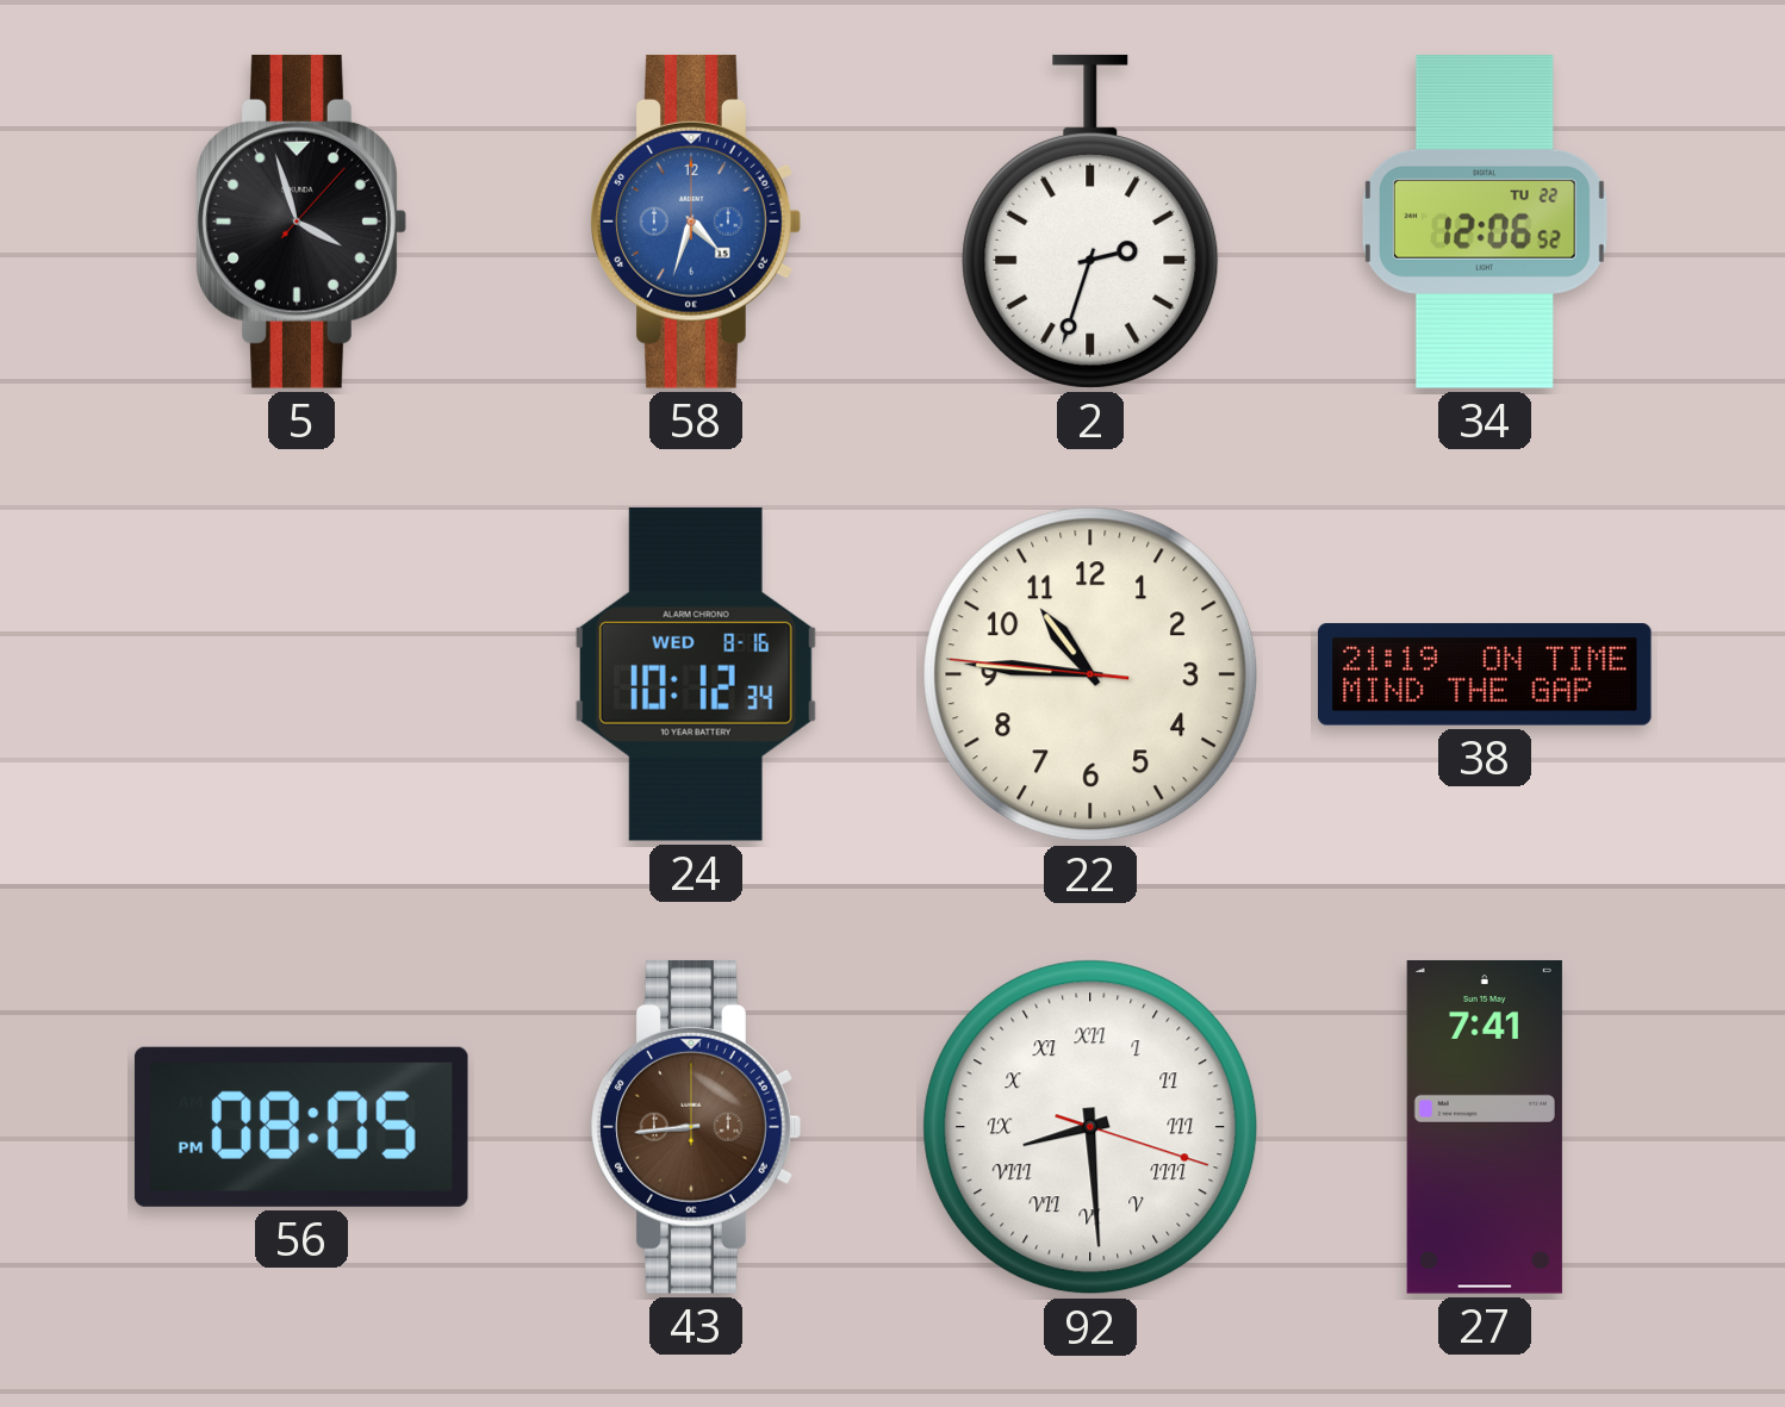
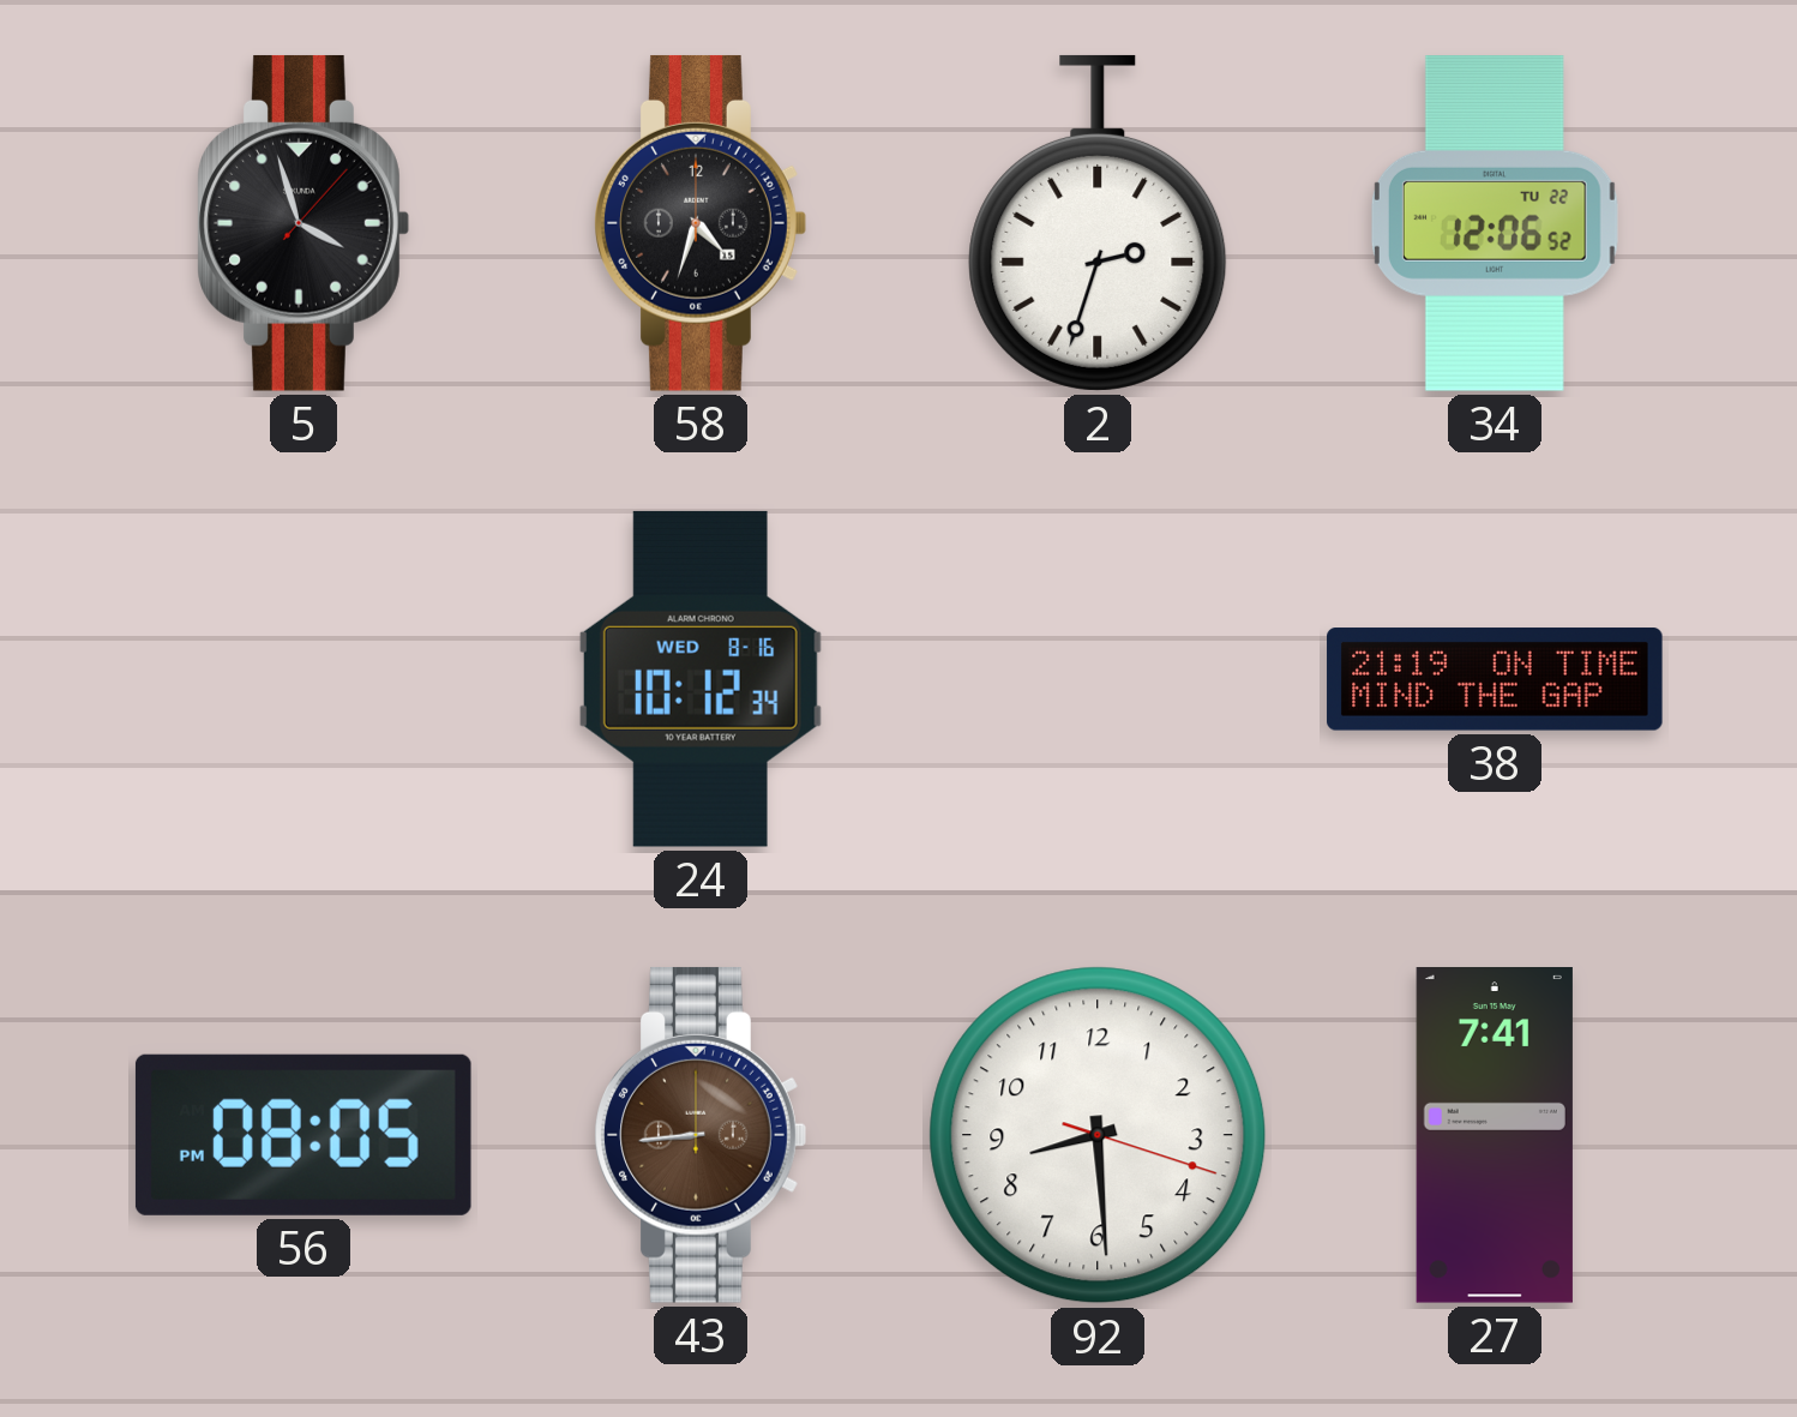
58 dial: blue -> black (701, 223)
22: 10:45 -> none (1090, 674)
92 numerals: Roman -> Arabic (1098, 1135)
